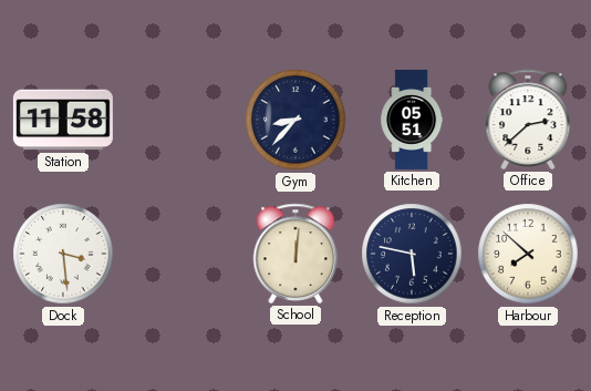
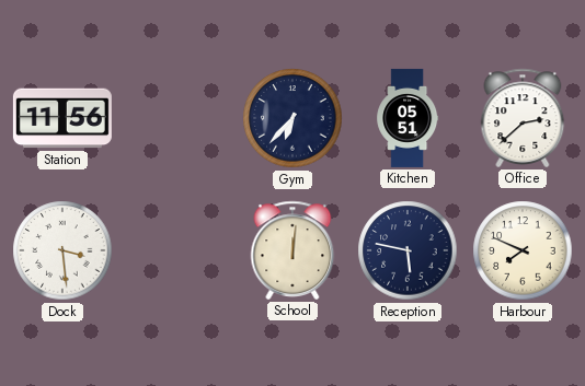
Station: 11:58 -> 11:56 (62, 118)
Gym: 8:37 -> 6:37 (292, 118)
Harbour: 7:52 -> 7:49 (523, 250)
